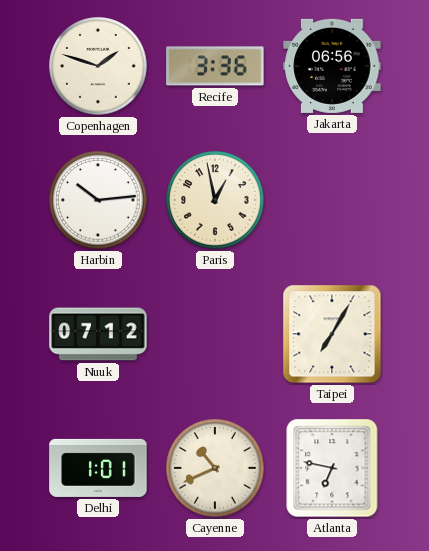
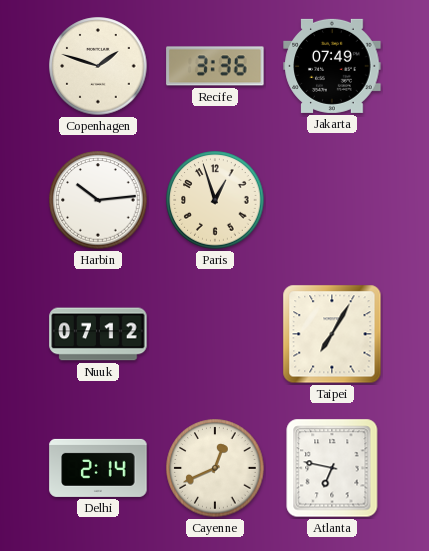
Jakarta: 06:56 -> 07:49 (332, 66)
Paris: 12:58 -> 12:57 (215, 200)
Delhi: 1:01 -> 2:14 (98, 468)
Cayenne: 10:41 -> 12:41 (215, 468)
